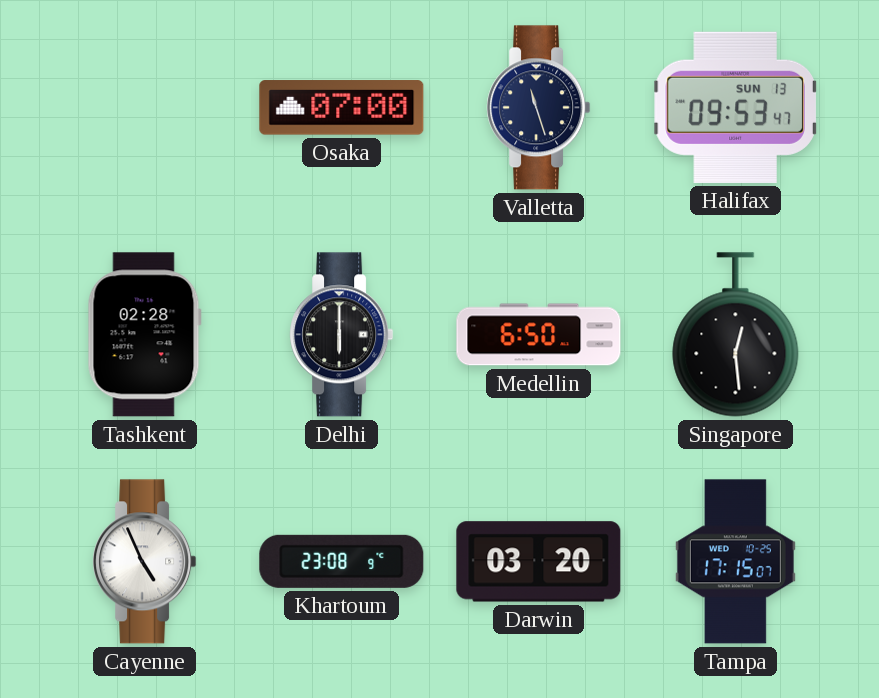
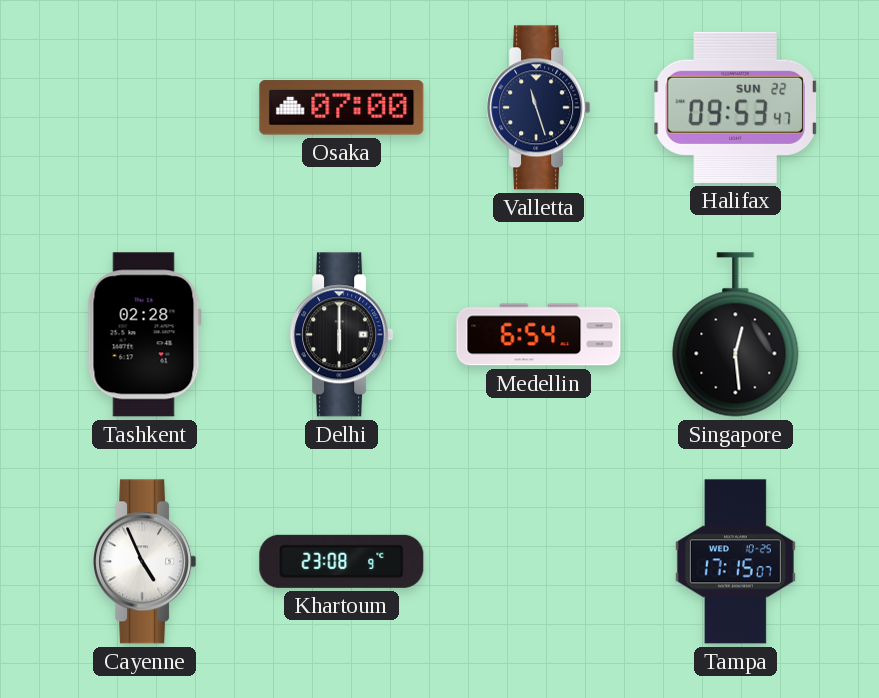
Halifax date: SUN 13 -> SUN 22 (736, 107)
Medellin: 6:50 -> 6:54 (539, 335)
Darwin: 03:20 -> none (539, 562)
